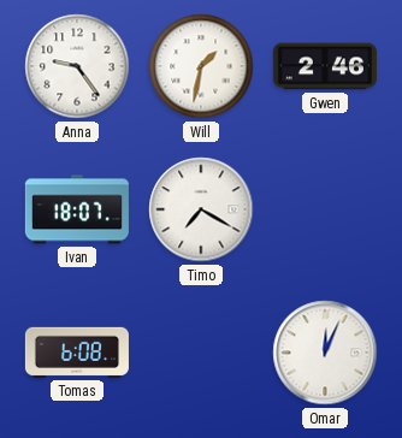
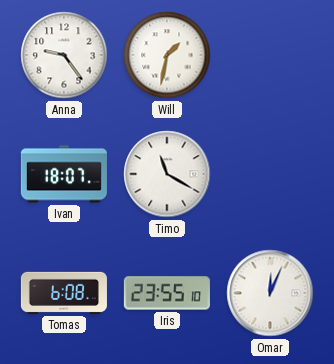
Gwen: 2:46 -> none (325, 66)
Timo: 7:20 -> 11:20 (167, 174)
Iris: none -> 23:55 (167, 293)
